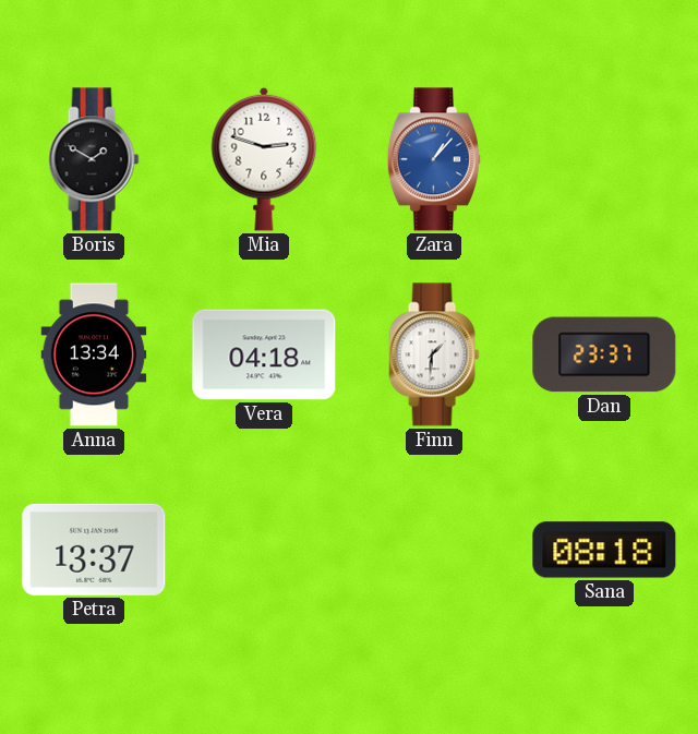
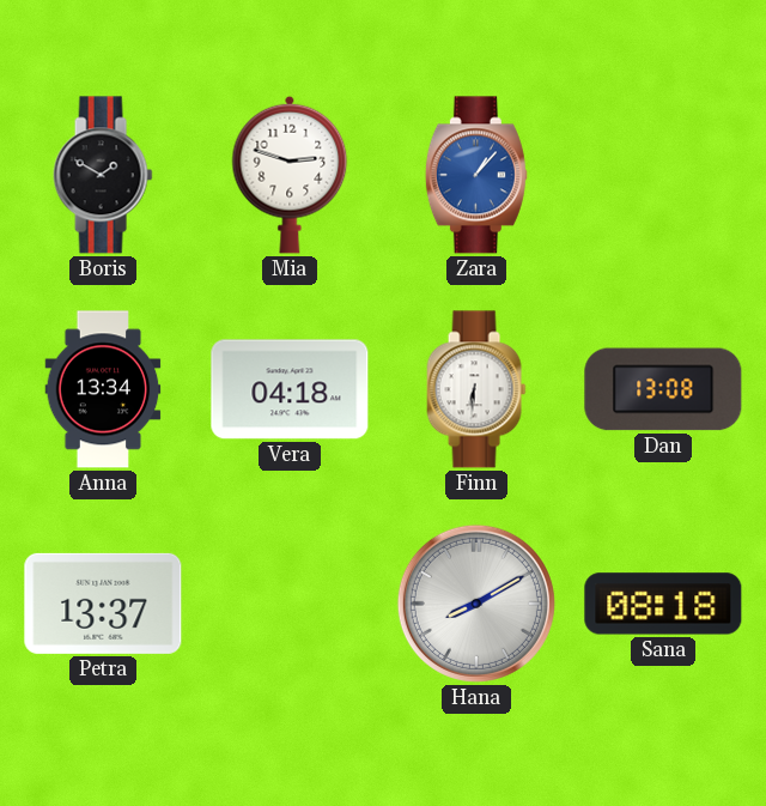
Finn: 1:31 -> 6:31 (476, 389)
Dan: 23:37 -> 13:08 (663, 389)
Hana: none -> 8:10 (476, 604)
